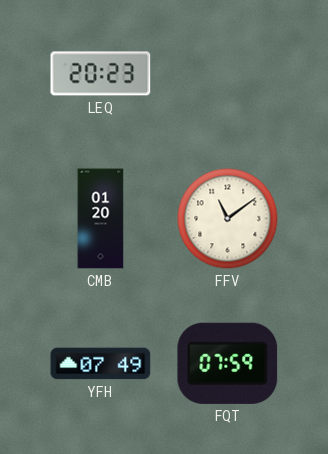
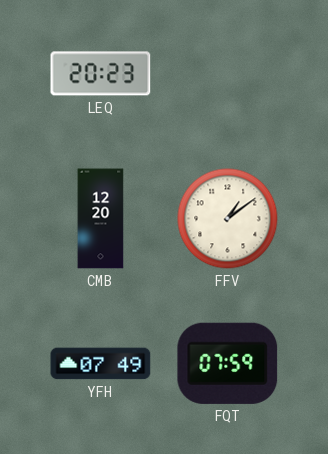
CMB: 01:20 -> 12:20 (101, 219)
FFV: 11:09 -> 1:09 (228, 219)
